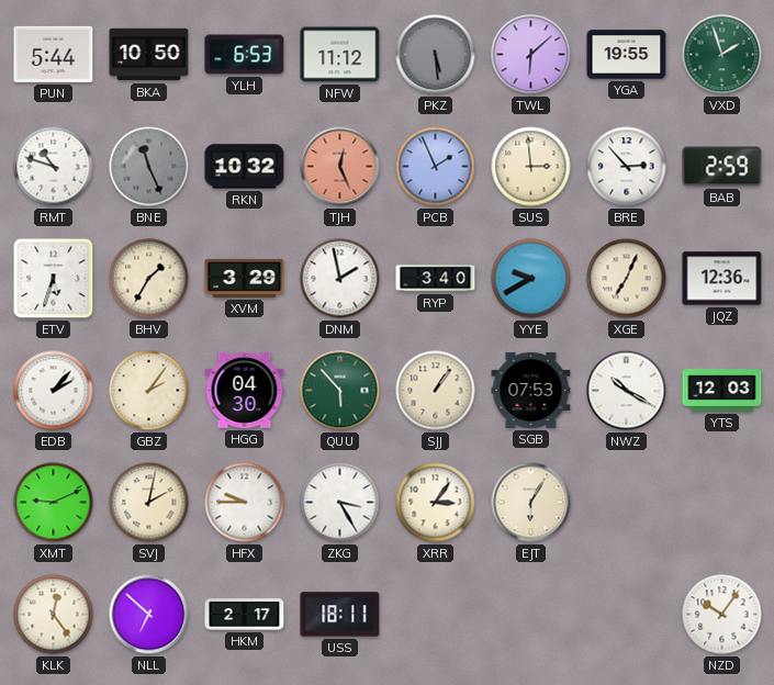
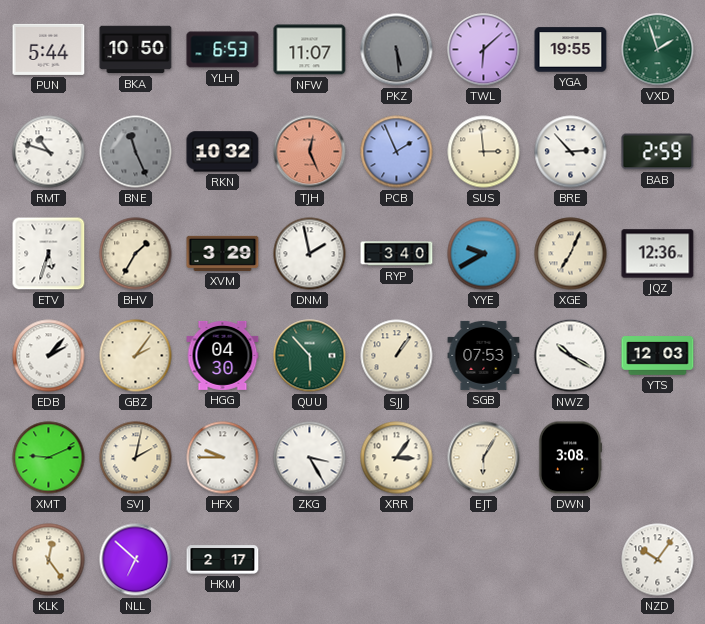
NFW: 11:12 -> 11:07 (310, 50)
DWN: none -> 3:08 (569, 458)
USS: 18:11 -> none (340, 615)
